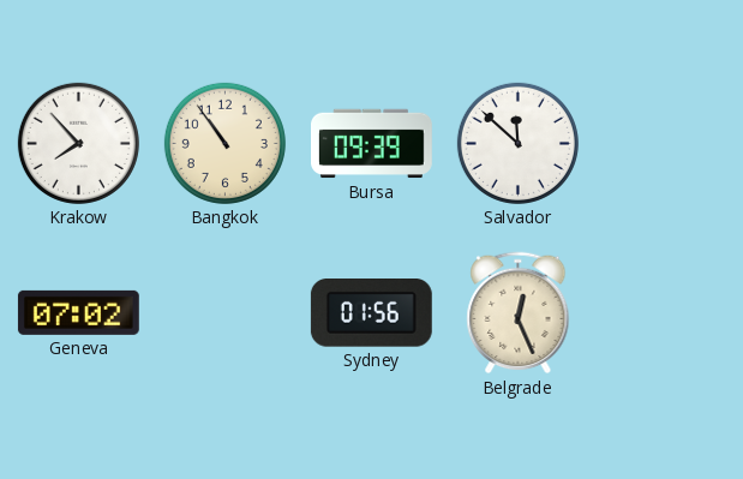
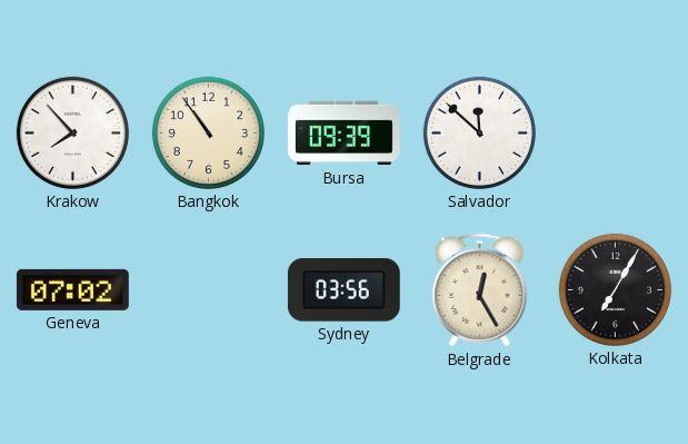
Sydney: 01:56 -> 03:56 (343, 290)
Belgrade: 12:26 -> 12:25 (480, 290)
Kolkata: none -> 7:05 (615, 289)
